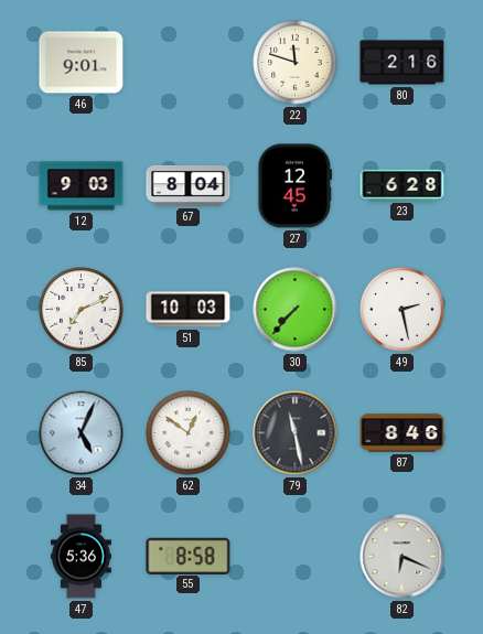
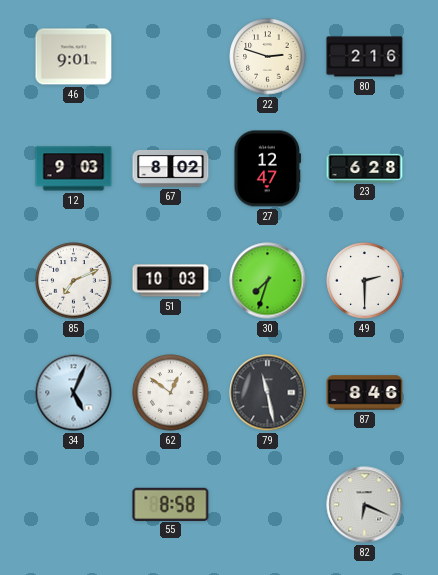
22: 11:48 -> 2:48 (268, 57)
67: 8:04 -> 8:02 (171, 168)
27: 12:45 -> 12:47 (268, 169)
30: 7:37 -> 7:33 (268, 281)
49: 2:28 -> 2:30 (365, 281)
47: 5:36 -> none (80, 557)
